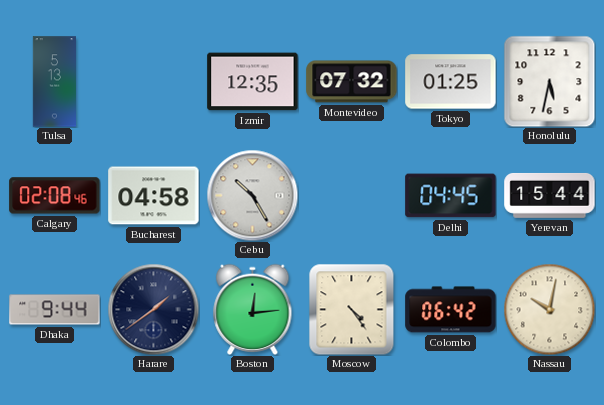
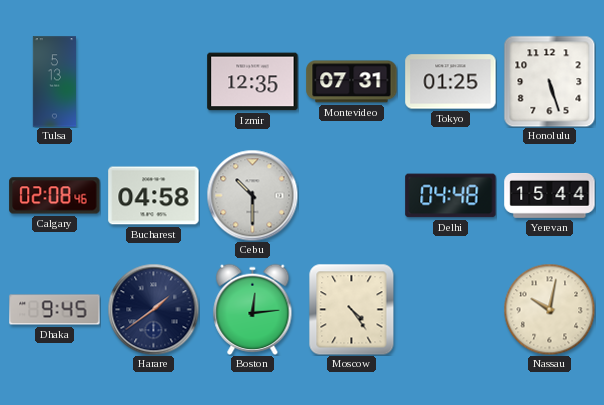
Montevideo: 07:32 -> 07:31 (352, 82)
Honolulu: 5:32 -> 5:27 (549, 81)
Cebu: 10:25 -> 10:30 (252, 195)
Delhi: 04:45 -> 04:48 (451, 196)
Dhaka: 9:44 -> 9:45 (55, 310)
Colombo: 06:42 -> none (451, 310)
